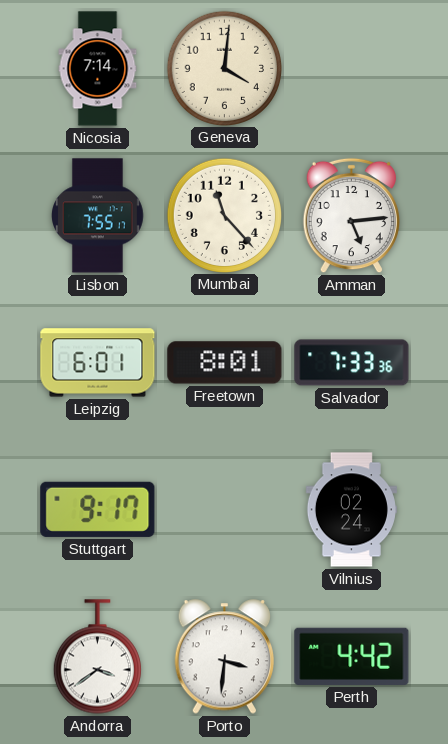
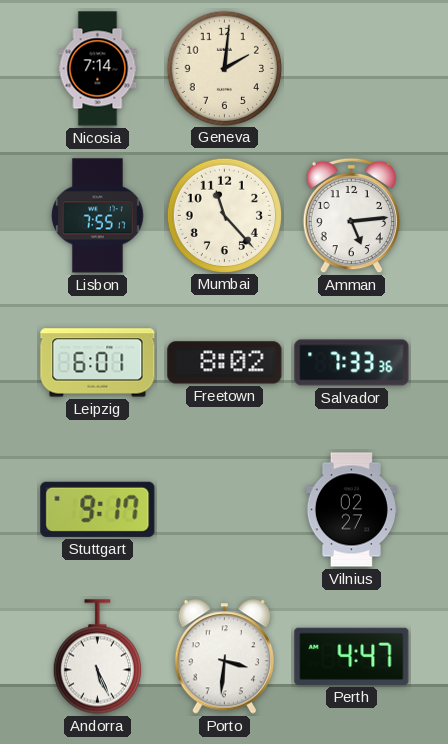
Geneva: 4:01 -> 2:01 (224, 68)
Freetown: 8:01 -> 8:02 (225, 363)
Vilnius: 02:24 -> 02:27 (351, 510)
Andorra: 3:39 -> 5:26 (97, 657)
Perth: 4:42 -> 4:47 (352, 656)
